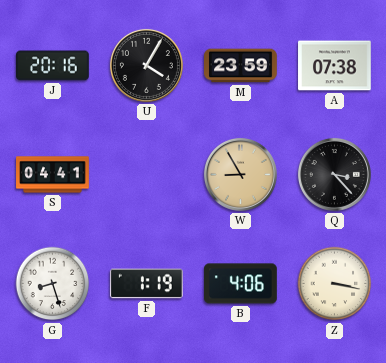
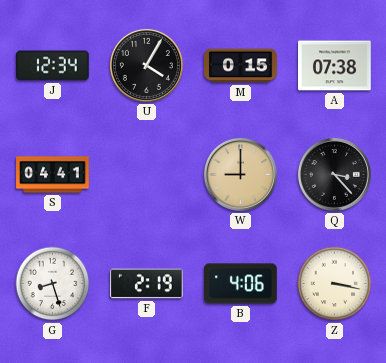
J: 20:16 -> 12:34 (53, 66)
M: 23:59 -> 0:15 (241, 66)
W: 8:55 -> 9:00 (240, 174)
F: 1:19 -> 2:19 (146, 284)
